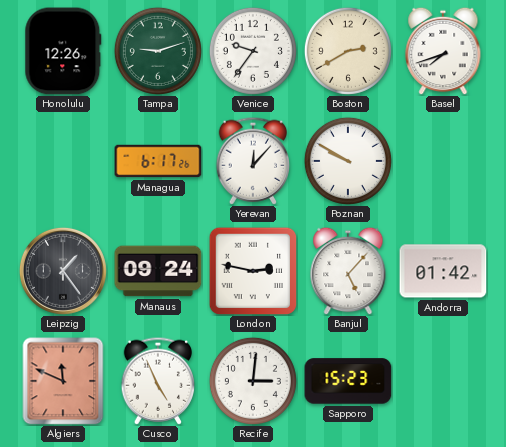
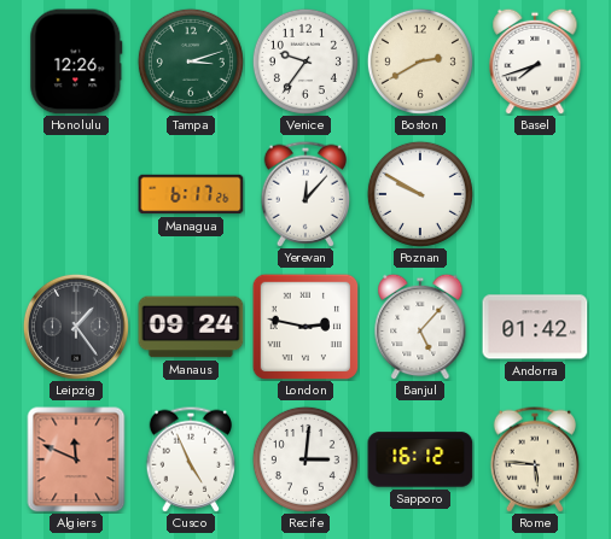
Tampa: 9:12 -> 3:12 (191, 61)
Sapporo: 15:23 -> 16:12 (420, 459)
Rome: none -> 5:46 (535, 459)
